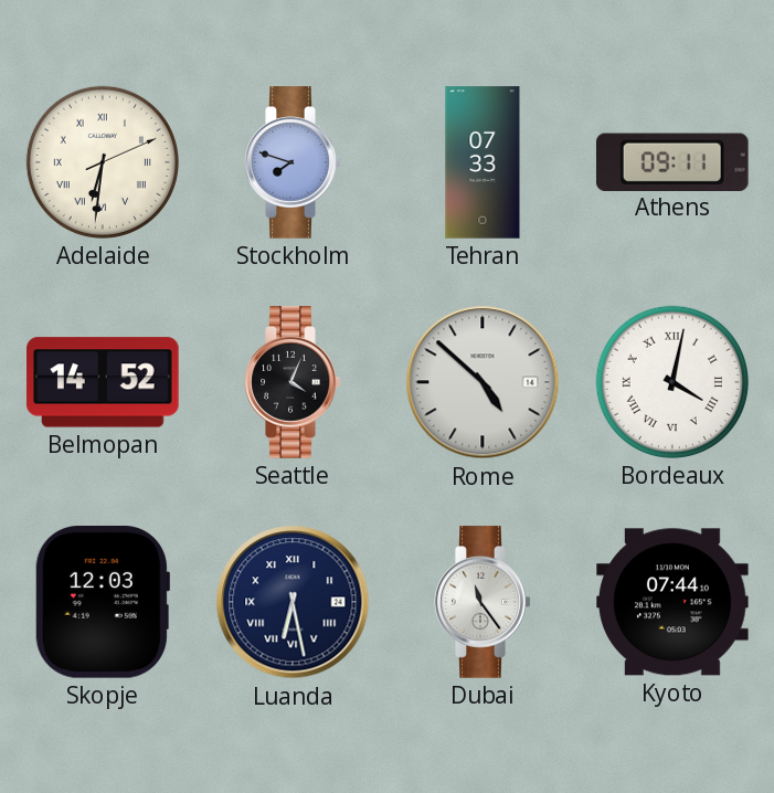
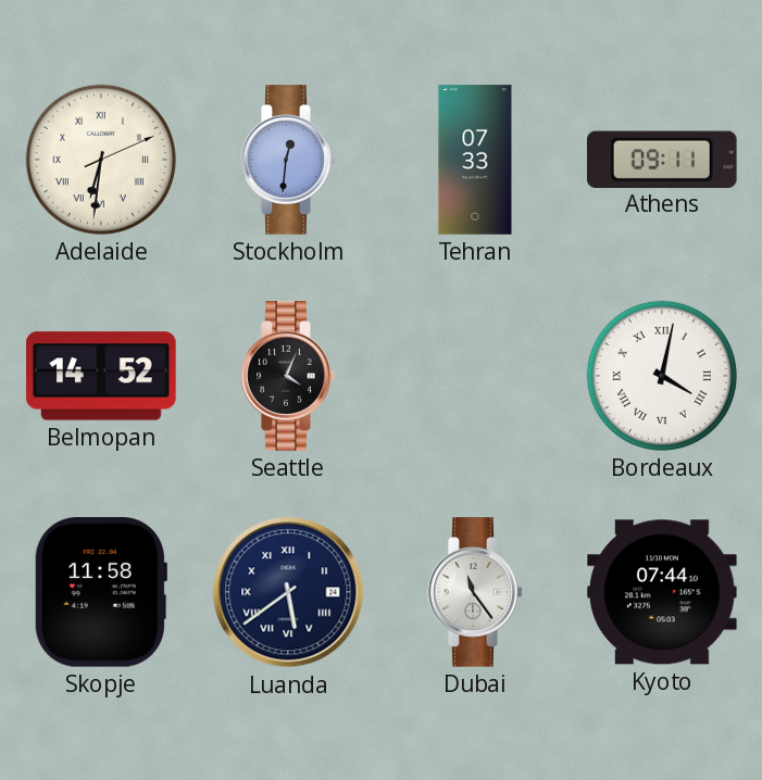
Stockholm: 7:48 -> 12:31 (288, 160)
Rome: 4:52 -> none (483, 382)
Skopje: 12:03 -> 11:58 (100, 593)
Luanda: 6:28 -> 5:39 (288, 592)
